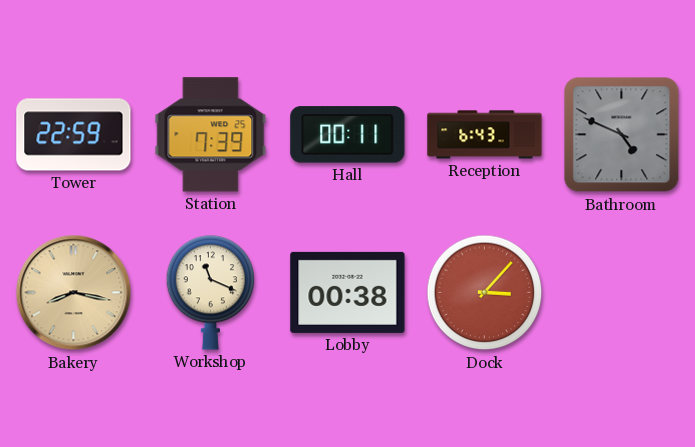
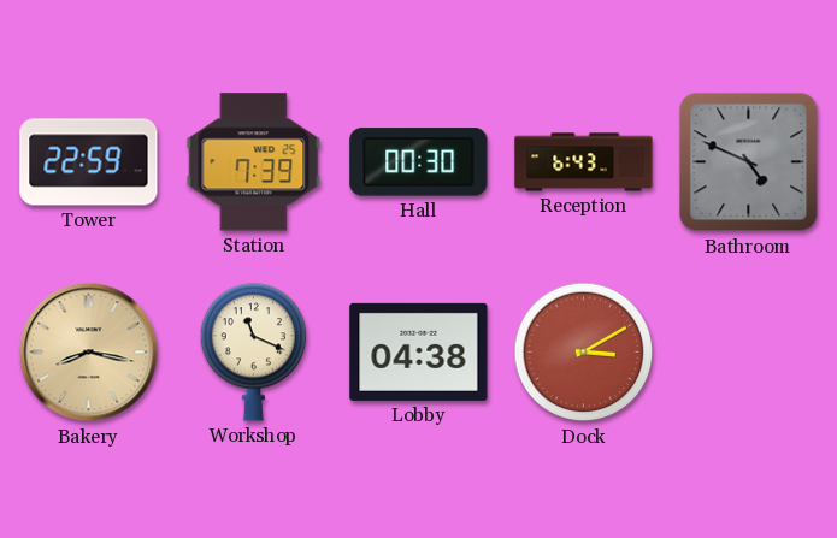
Hall: 00:11 -> 00:30 (419, 162)
Lobby: 00:38 -> 04:38 (419, 351)
Dock: 3:07 -> 3:10 (584, 353)
